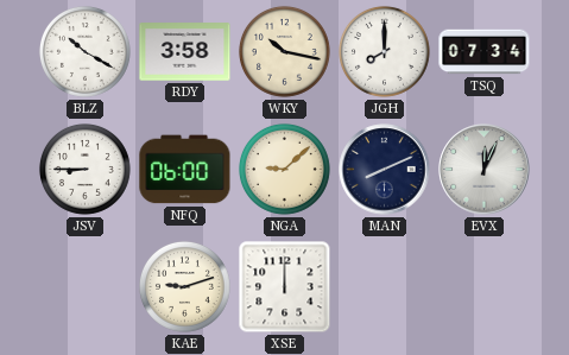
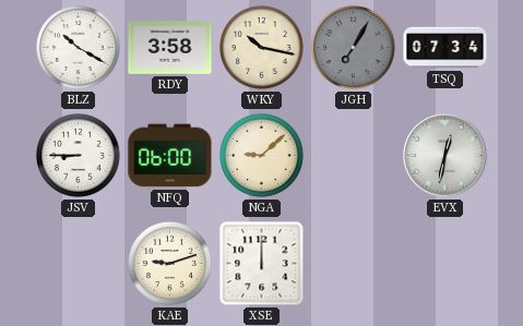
JGH: 8:00 -> 7:05 (353, 47)
JGH dial: white -> grey (353, 47)
MAN: 8:11 -> none (385, 170)
EVX: 12:04 -> 12:32 (445, 156)
